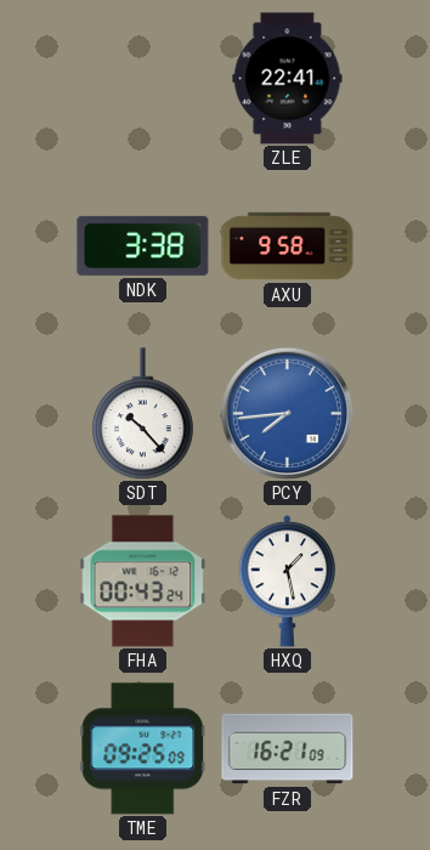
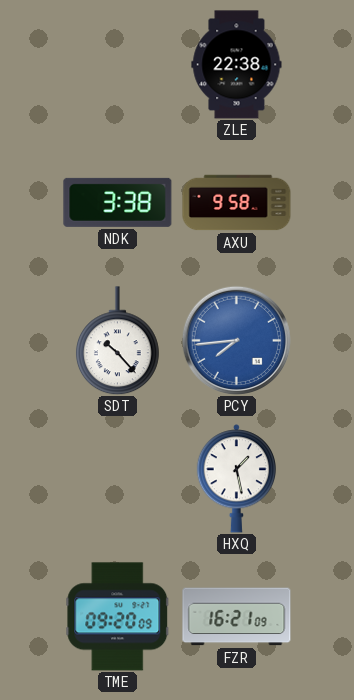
ZLE: 22:41 -> 22:38 (237, 65)
FHA: 00:43 -> none (143, 582)
TME: 09:25 -> 09:20 (118, 617)
